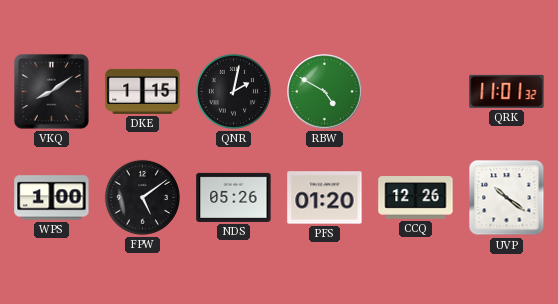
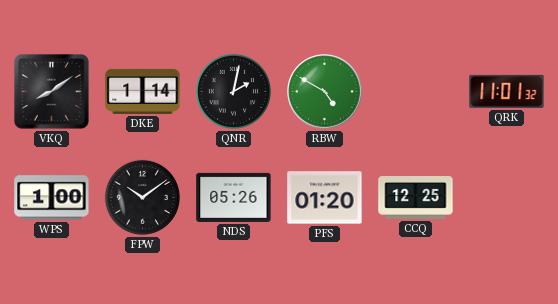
DKE: 1:15 -> 1:14 (143, 91)
FPW: 5:09 -> 10:09 (142, 197)
CCQ: 12:26 -> 12:25 (416, 198)
UVP: 10:21 -> none (507, 198)
